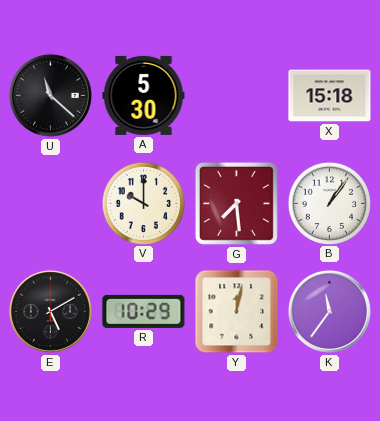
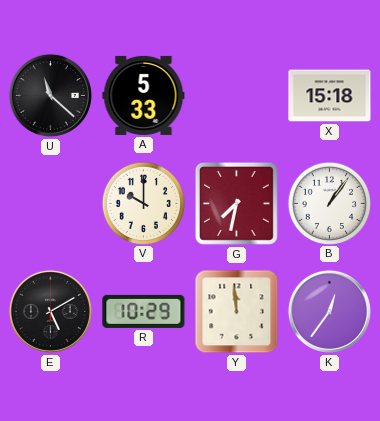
A: 5:30 -> 5:33 (144, 95)
G: 7:29 -> 7:32 (236, 203)
Y: 12:02 -> 11:59 (237, 312)
K: 11:36 -> 12:36 (329, 311)
